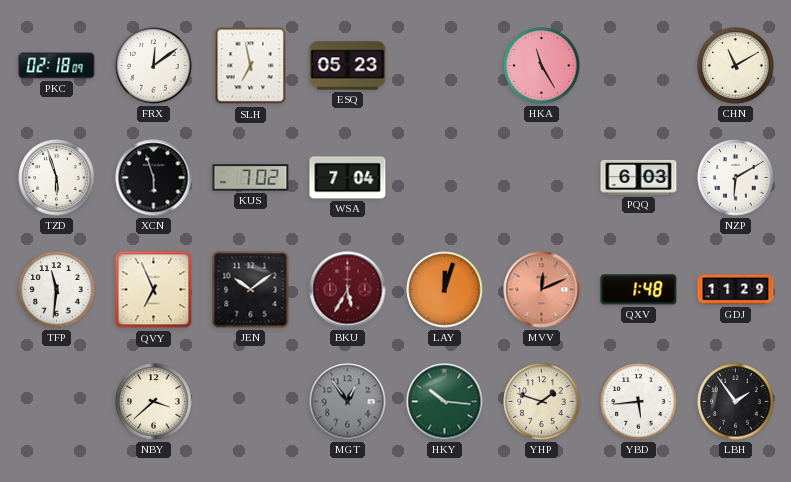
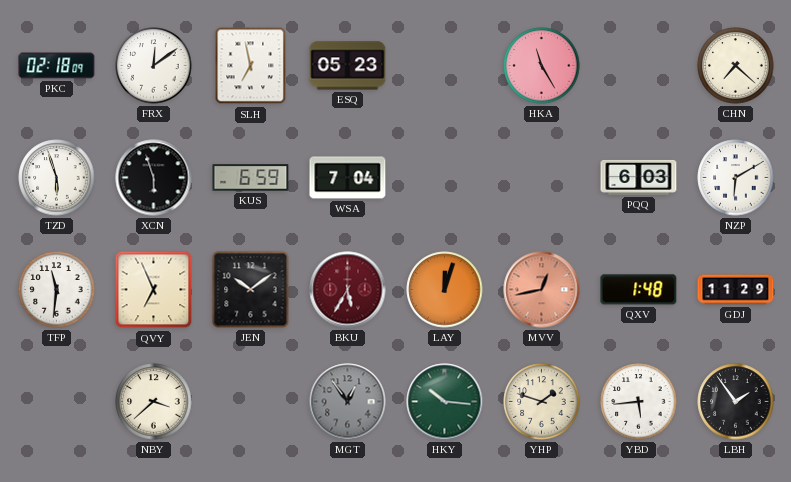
CHN: 11:10 -> 7:22 (736, 66)
KUS: 7:02 -> 6:59 (251, 178)
MVV: 12:11 -> 12:43 (542, 290)
